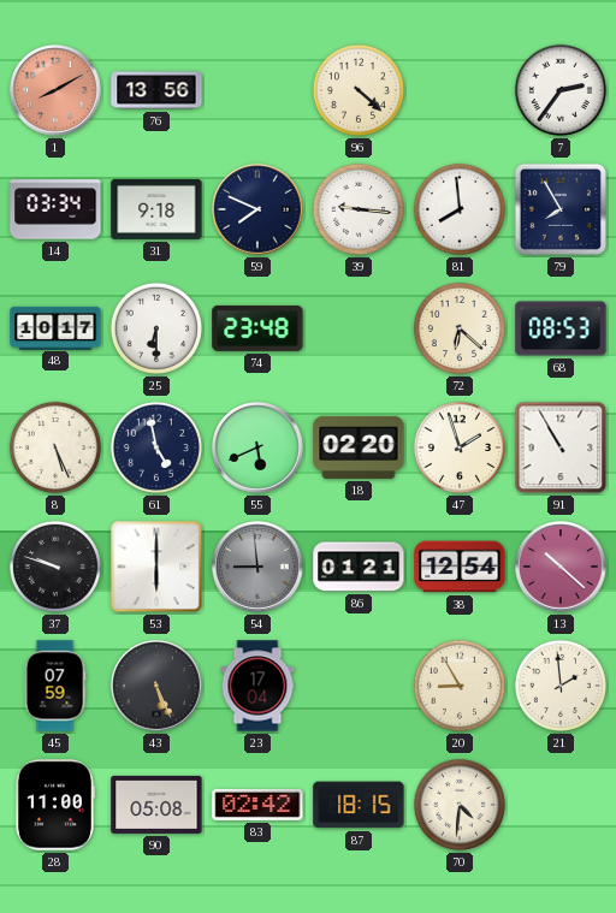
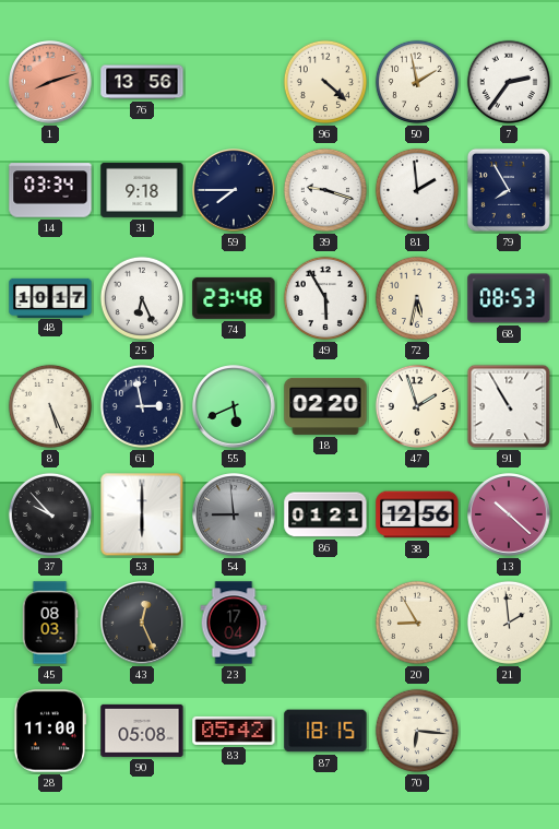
1: 8:10 -> 8:12 (50, 82)
50: none -> 1:58 (417, 82)
59: 7:49 -> 7:45 (234, 190)
39: 9:16 -> 9:18 (325, 190)
81: 7:59 -> 1:59 (417, 190)
25: 6:30 -> 6:26 (142, 298)
49: none -> 5:55 (325, 298)
72: 6:22 -> 5:32 (417, 298)
61: 4:58 -> 2:58 (142, 406)
37: 9:48 -> 9:53 (50, 514)
38: 12:54 -> 12:56 (417, 514)
45: 07:59 -> 08:03 (50, 623)
43: 5:26 -> 12:26 (142, 623)
83: 02:42 -> 05:42 (234, 731)
70: 4:31 -> 6:16 (417, 731)
